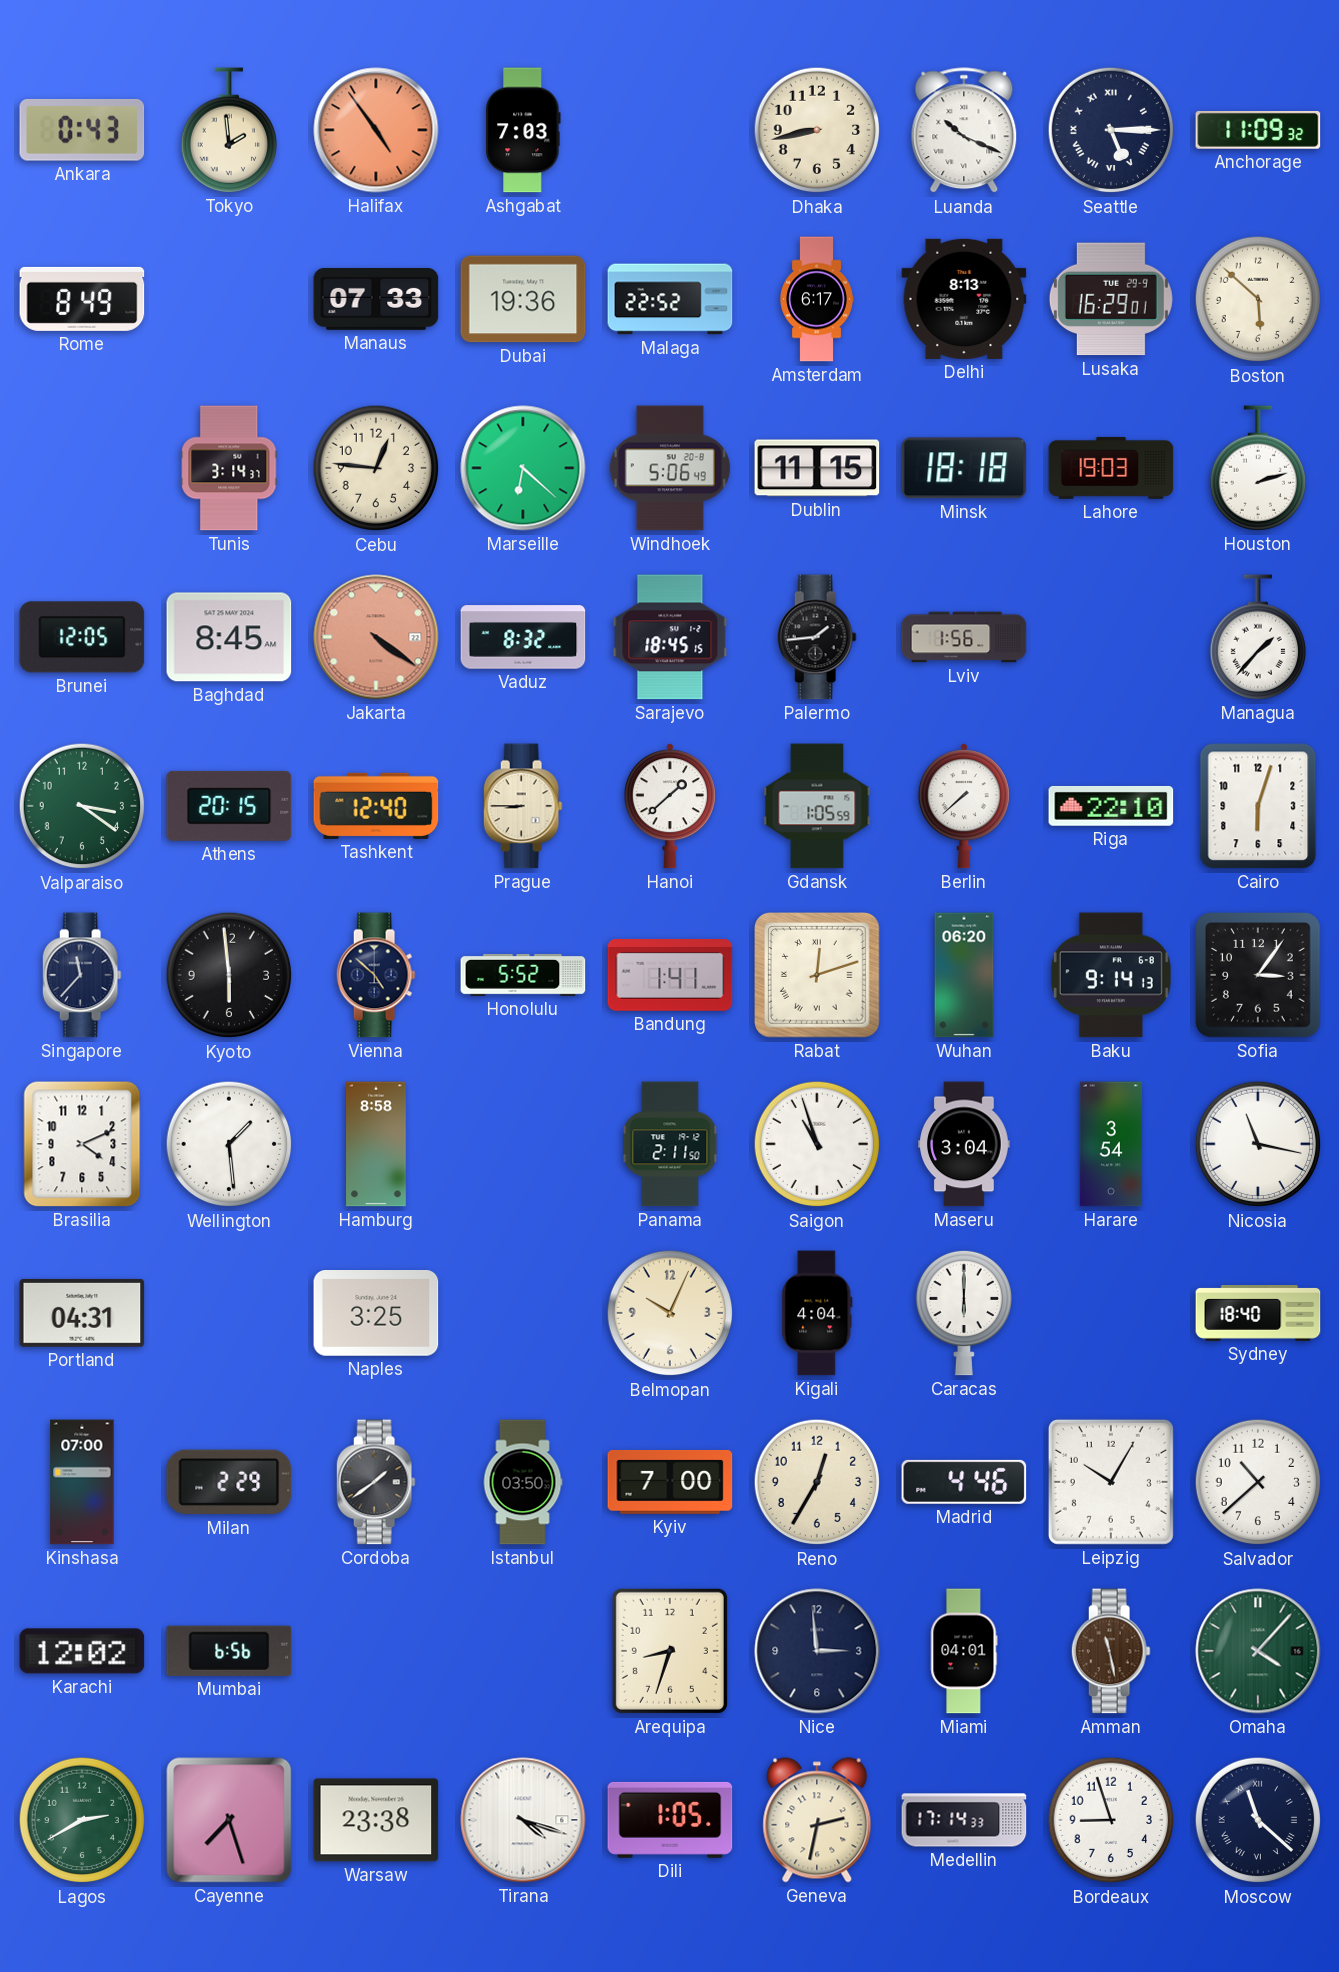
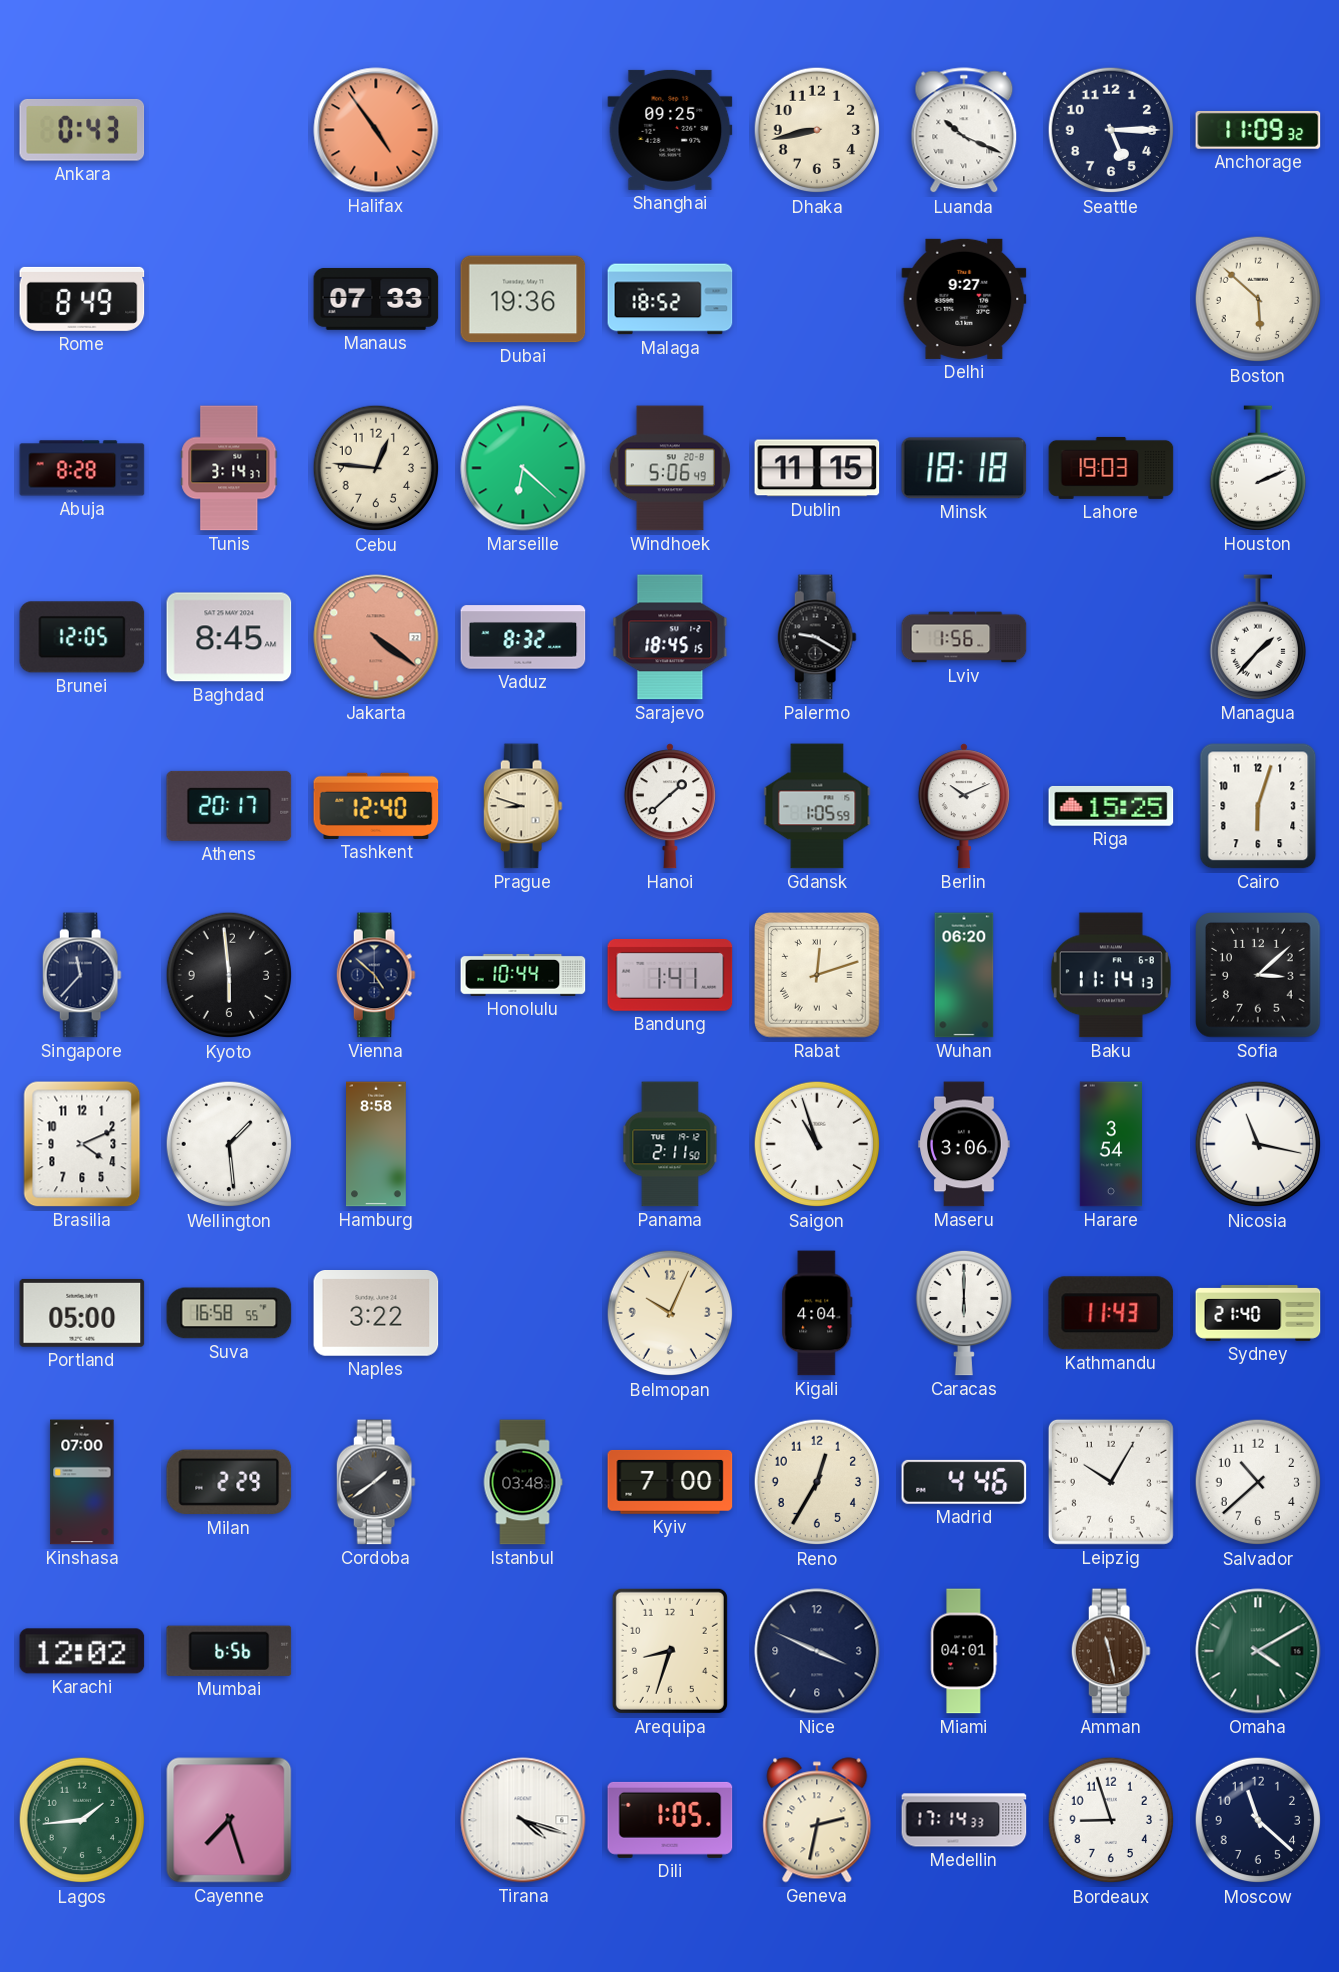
Tokyo: 1:59 -> none (228, 130)
Ashgabat: 7:03 -> none (523, 130)
Shanghai: none -> 09:25 (670, 130)
Seattle numerals: Roman -> Arabic (1111, 130)
Malaga: 22:52 -> 18:52 (670, 299)
Amsterdam: 6:17 -> none (817, 299)
Delhi: 8:13 -> 9:27 (964, 299)
Lusaka: 16:29 -> none (1111, 299)
Abuja: none -> 8:28 (82, 468)
Houston: 2:12 -> 2:11 (1257, 468)
Palermo: 1:44 -> 9:20 (817, 637)
Valparaiso: 3:21 -> none (82, 806)
Athens: 20:15 -> 20:17 (229, 806)
Prague: 8:45 -> 8:48 (523, 806)
Berlin: 7:38 -> 10:11 (964, 806)
Riga: 22:10 -> 15:25 (1111, 806)
Honolulu: 5:52 -> 10:44 (523, 975)
Baku: 9:14 -> 11:14 (1111, 975)
Sofia: 3:06 -> 3:08 (1259, 976)
Maseru: 3:04 -> 3:06 (964, 1144)
Portland: 04:31 -> 05:00 (82, 1313)
Suva: none -> 16:58 (229, 1313)
Naples: 3:25 -> 3:22 (376, 1314)
Kathmandu: none -> 11:43 (1111, 1313)
Sydney: 18:40 -> 21:40 (1258, 1314)
Istanbul: 03:50 -> 03:48 (523, 1482)
Nice: 2:59 -> 3:49 (817, 1651)
Omaha: 4:07 -> 4:10 (1258, 1651)
Lagos: 2:40 -> 1:44 (82, 1820)
Warsaw: 23:38 -> none (376, 1820)
Moscow numerals: Roman -> Arabic (1258, 1820)
